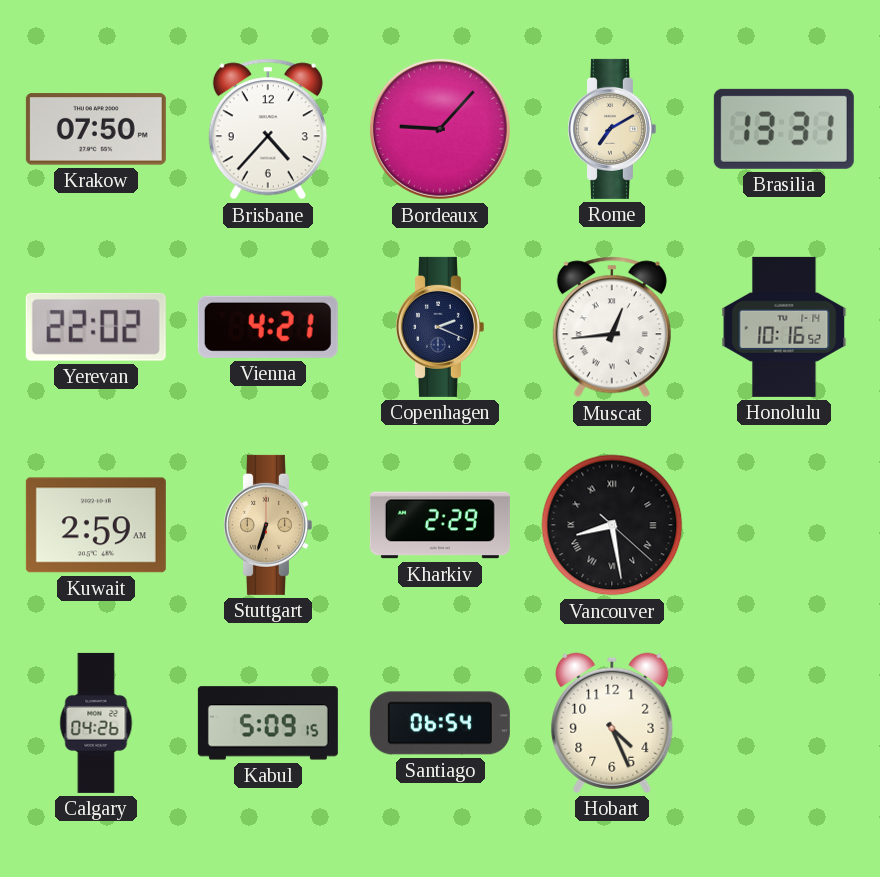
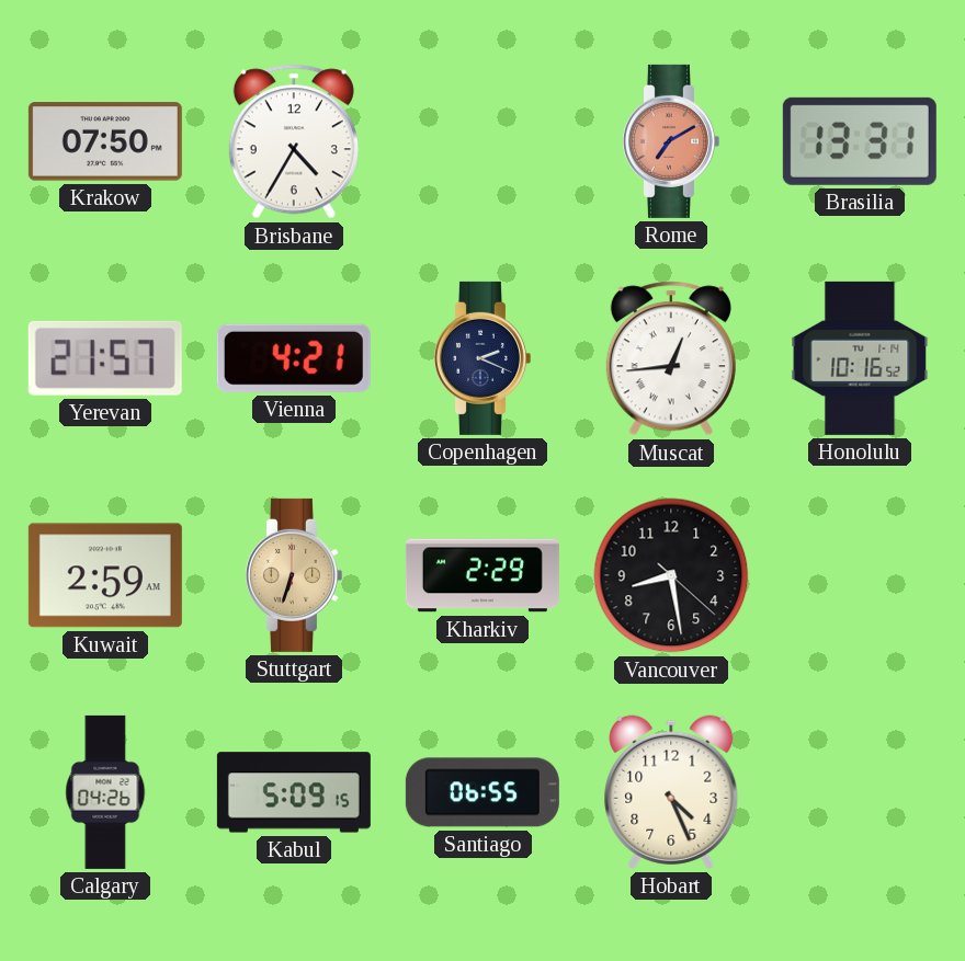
Brisbane: 4:37 -> 4:35 (294, 141)
Bordeaux: 9:07 -> none (440, 129)
Rome dial: cream -> salmon (670, 141)
Yerevan: 22:02 -> 21:57 (105, 358)
Vancouver numerals: Roman -> Arabic (671, 575)
Santiago: 06:54 -> 06:55 (483, 792)
